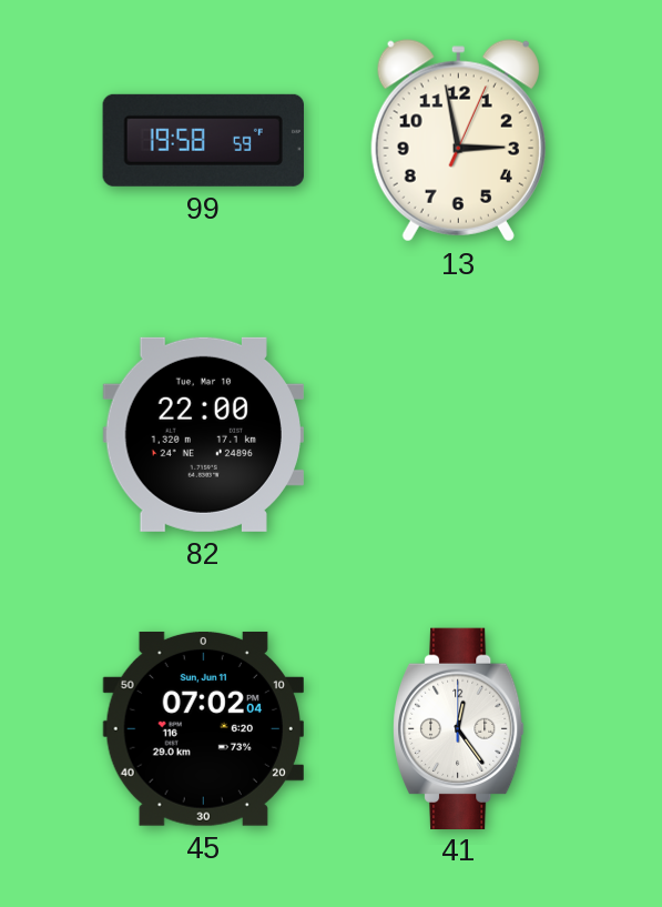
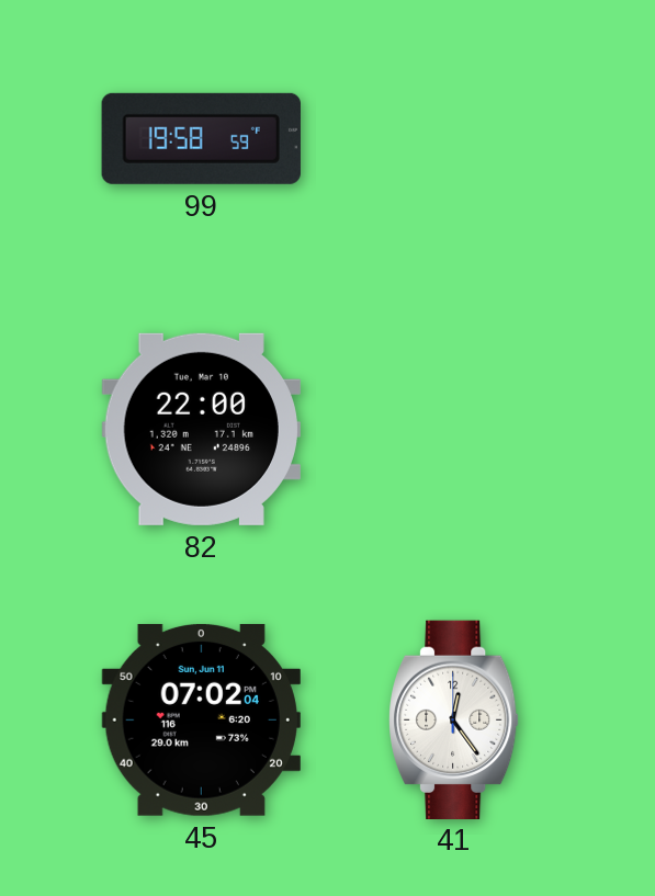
13: 2:58 -> none (458, 141)
